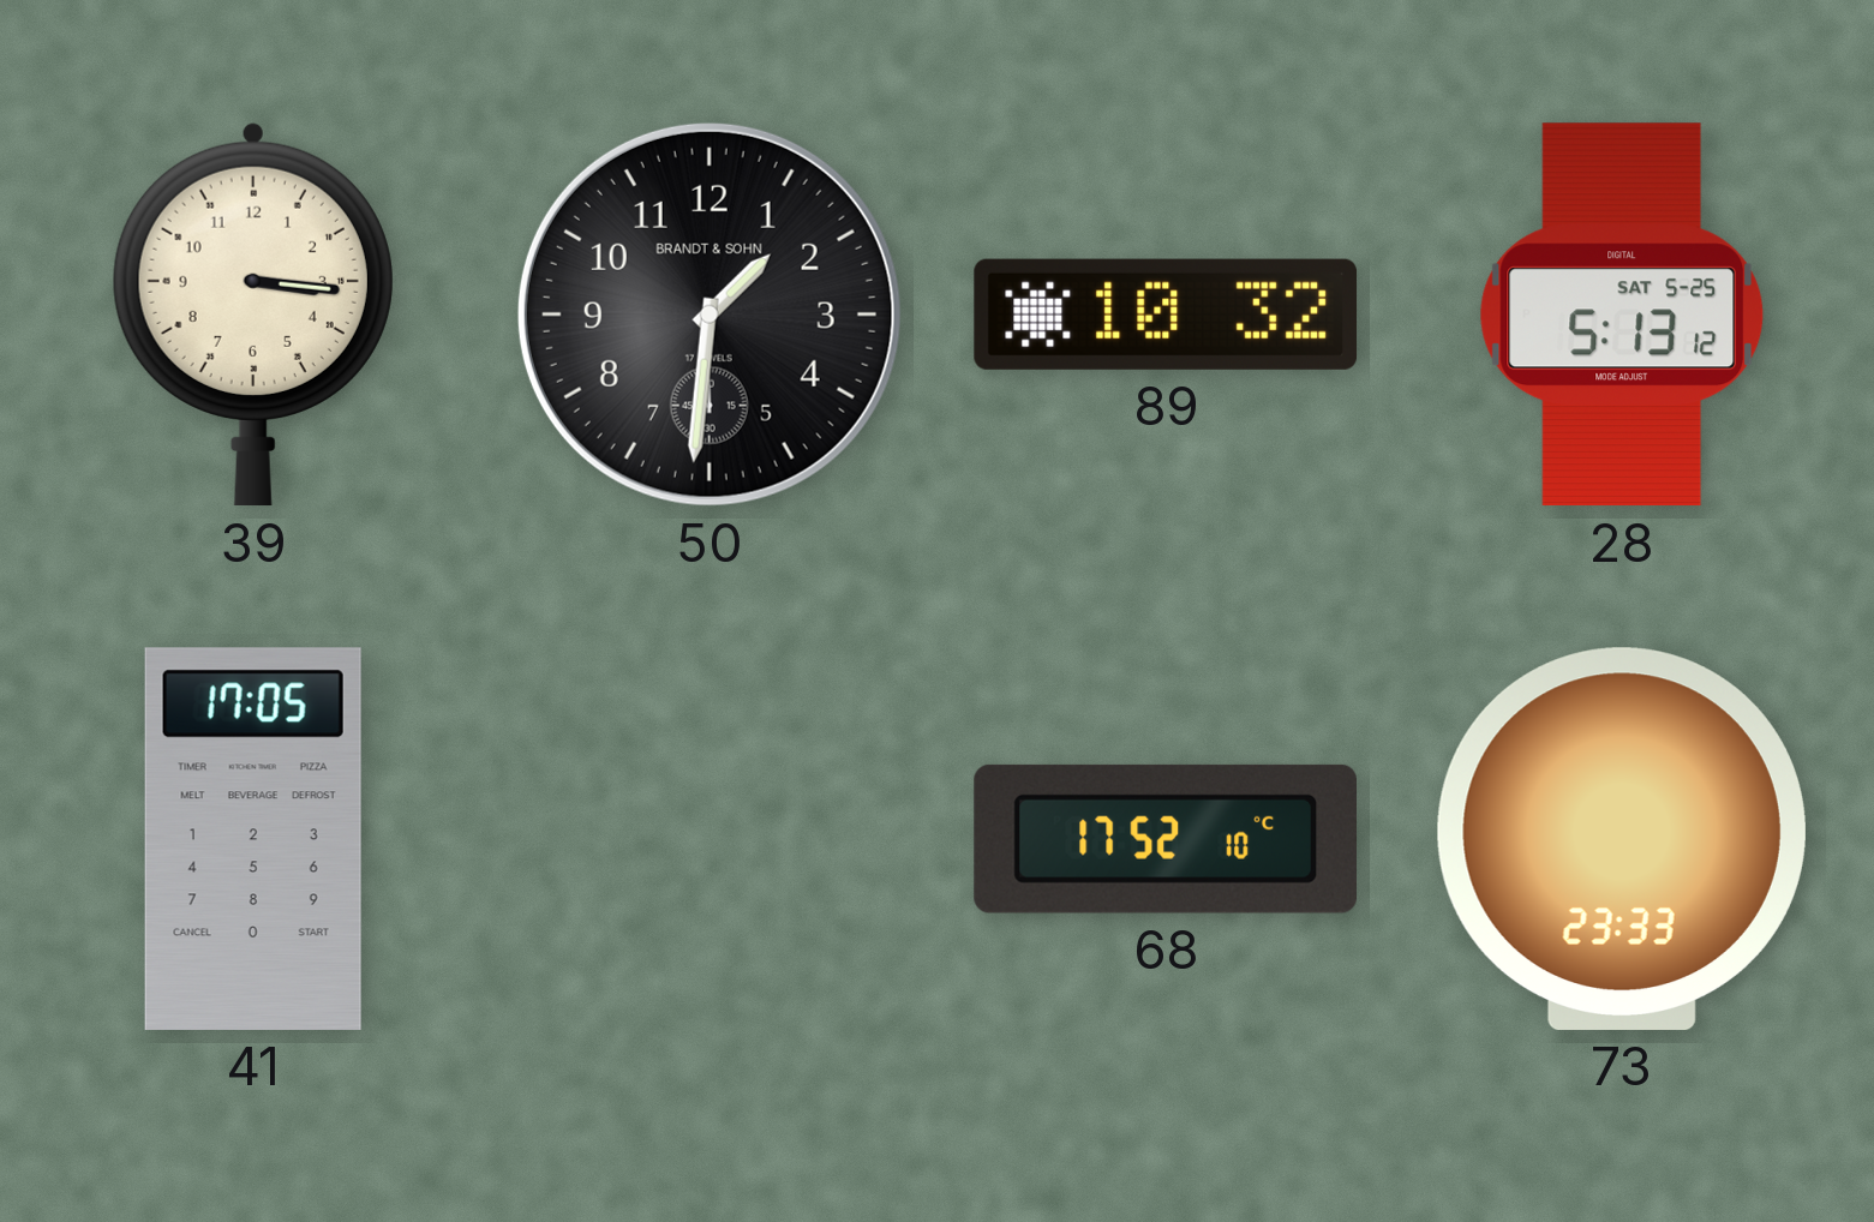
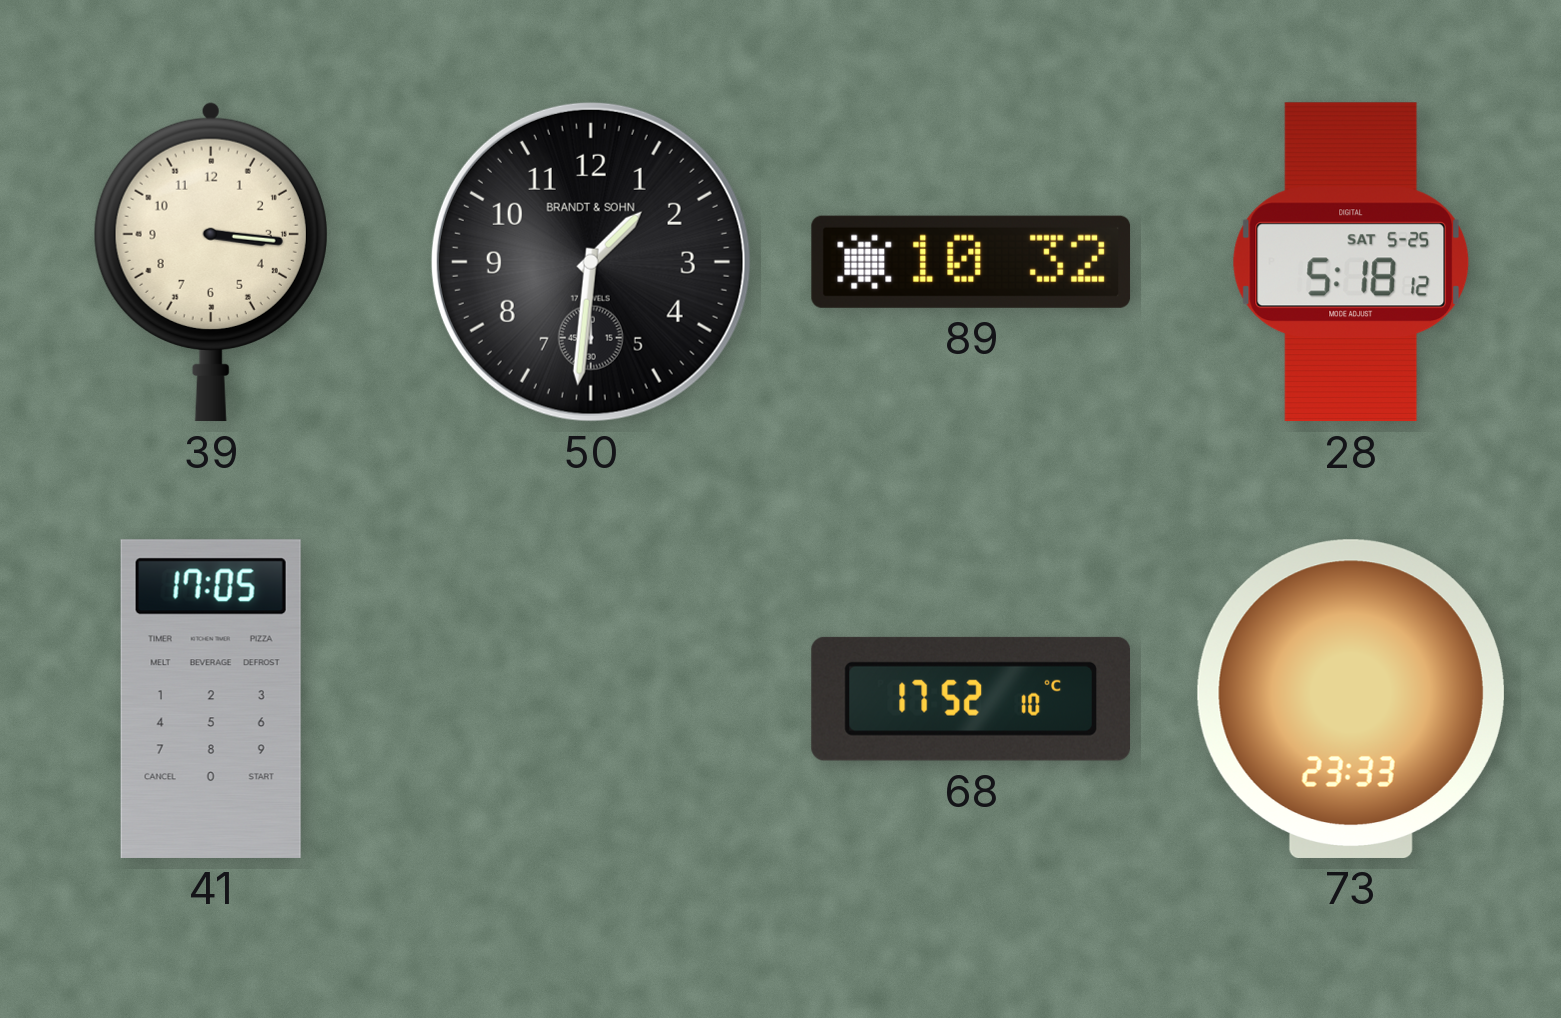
28: 5:13 -> 5:18 (1351, 262)
